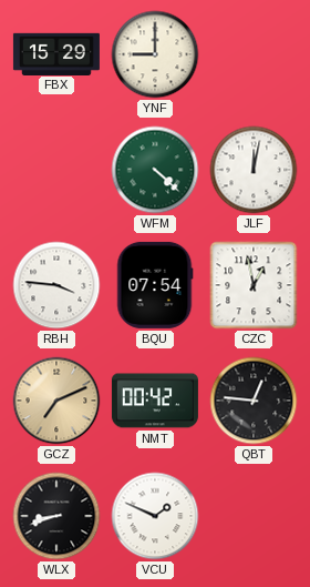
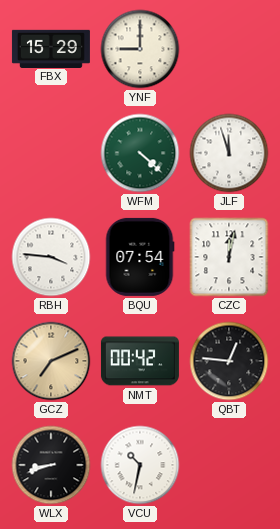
JLF: 12:02 -> 11:57 (229, 153)
CZC: 12:58 -> 12:02 (229, 257)
VCU: 1:49 -> 10:32 (140, 465)
